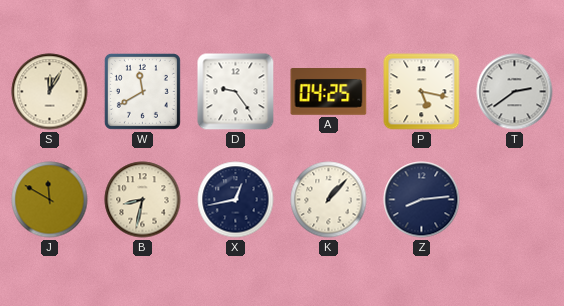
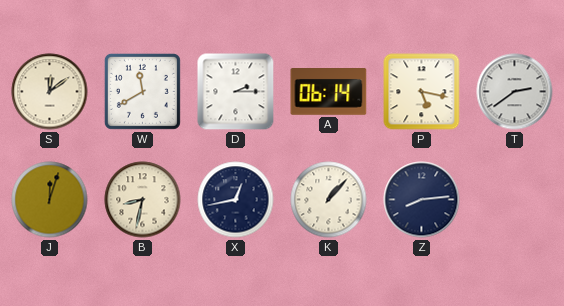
S: 12:05 -> 12:09 (50, 92)
D: 9:24 -> 2:15 (236, 92)
A: 04:25 -> 06:14 (329, 92)
J: 11:50 -> 12:03 (50, 200)
